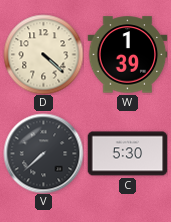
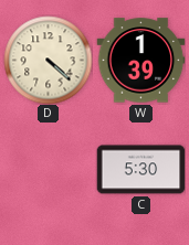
V: 7:38 -> none (43, 153)
